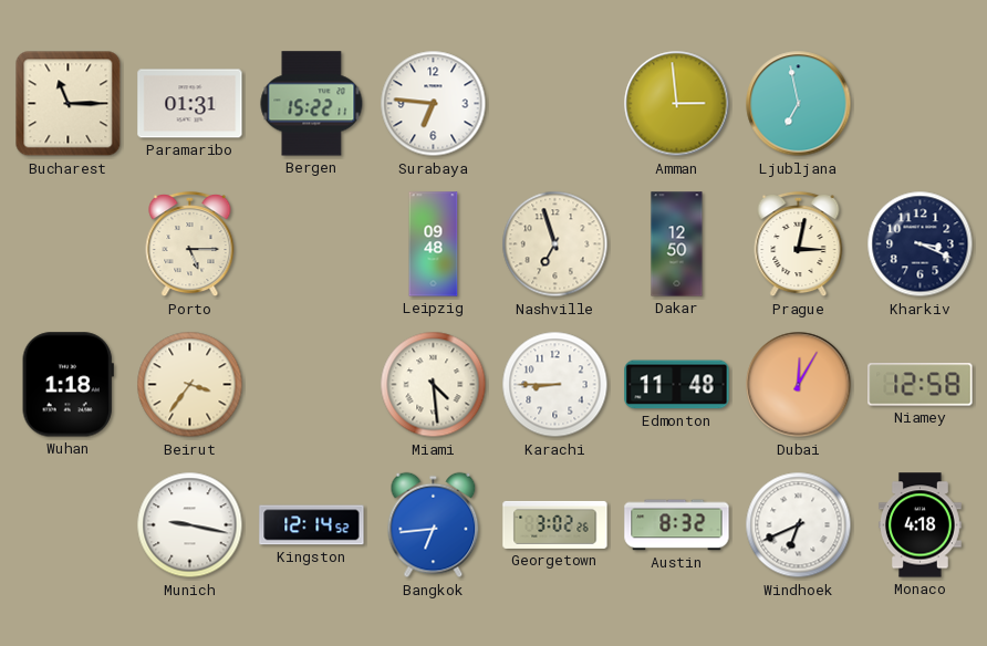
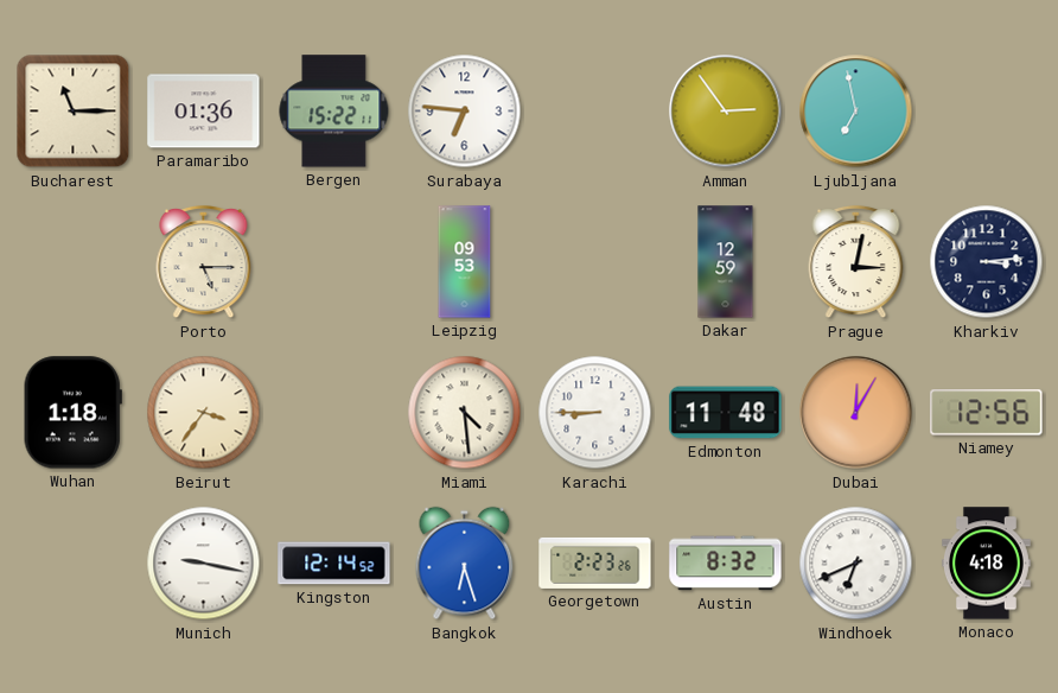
Paramaribo: 01:31 -> 01:36 (204, 112)
Amman: 2:59 -> 2:54 (726, 112)
Leipzig: 09:48 -> 09:53 (465, 262)
Nashville: 6:57 -> none (555, 244)
Dakar: 12:50 -> 12:59 (726, 262)
Kharkiv: 3:19 -> 3:14 (987, 262)
Niamey: 12:58 -> 12:56 (987, 413)
Bangkok: 6:44 -> 6:27 (465, 564)
Georgetown: 3:02 -> 2:23 (595, 562)
